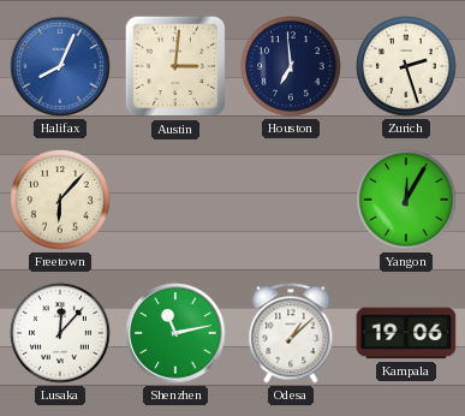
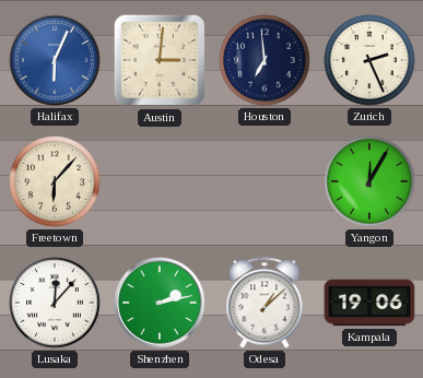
Halifax: 8:04 -> 6:04 (55, 60)
Zurich: 2:27 -> 2:26 (369, 60)
Shenzhen: 11:13 -> 2:13 (160, 303)
